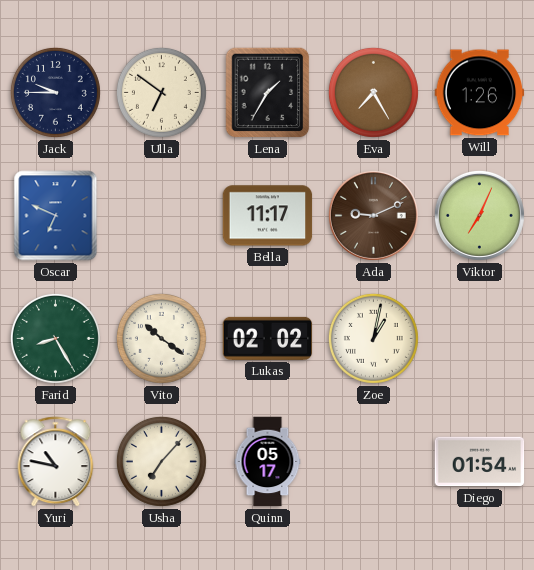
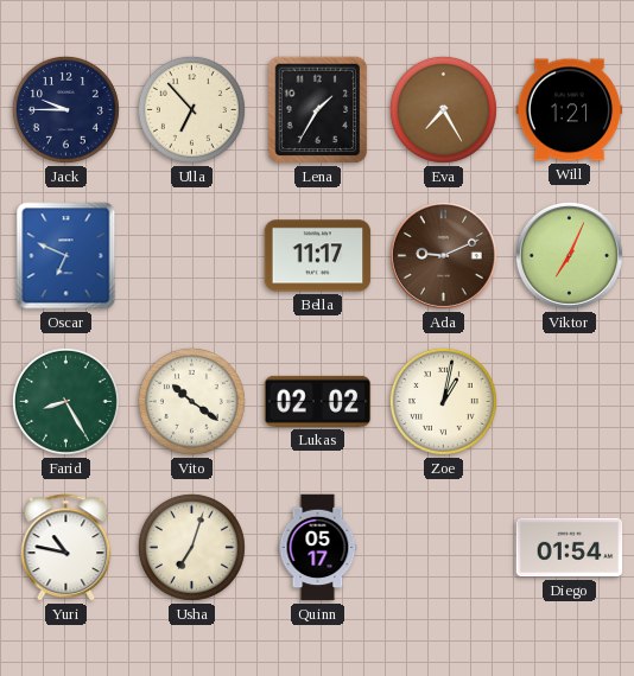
Ulla: 6:51 -> 6:53 (191, 109)
Will: 1:26 -> 1:21 (570, 110)
Usha: 7:07 -> 7:03 (191, 547)
